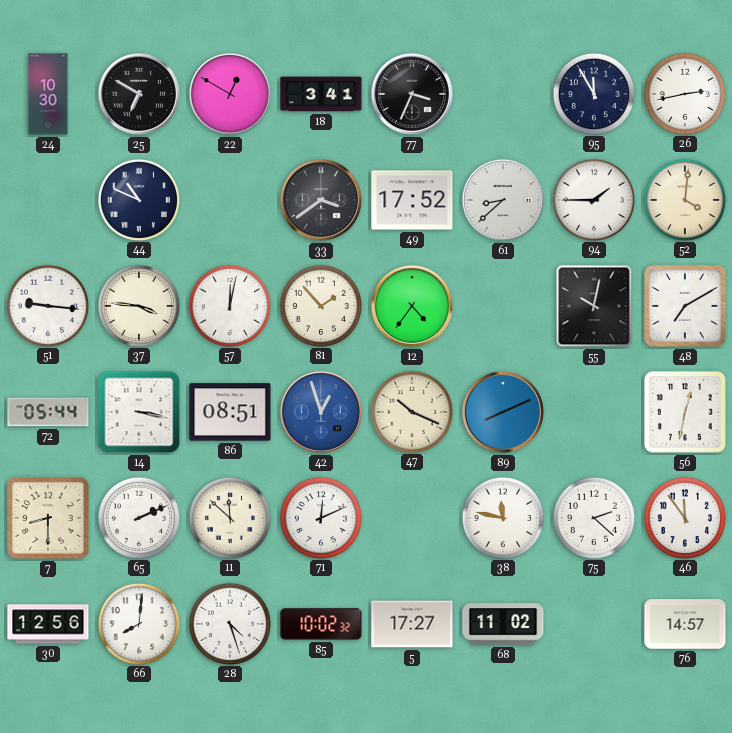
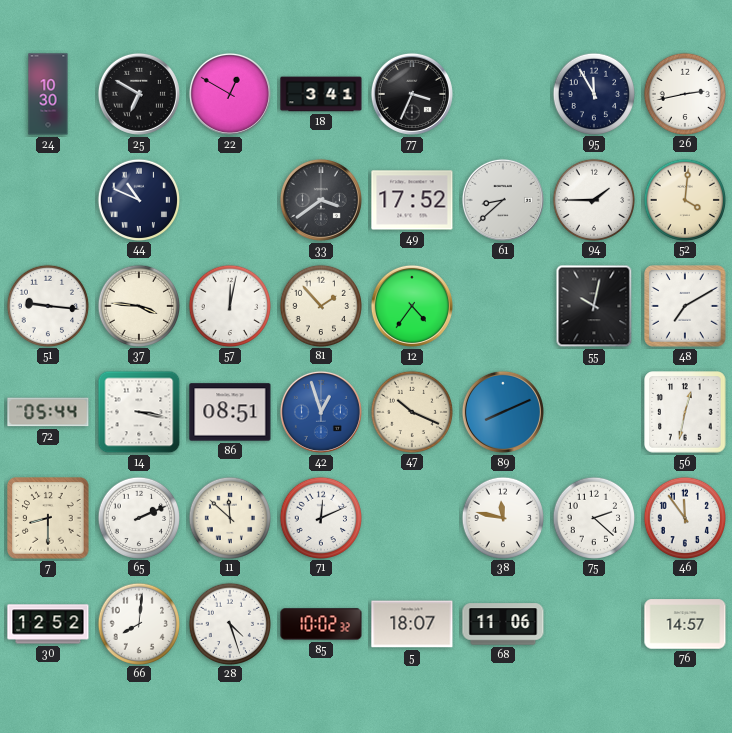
30: 12:56 -> 12:52 (48, 624)
5: 17:27 -> 18:07 (412, 624)
68: 11:02 -> 11:06 (503, 624)
